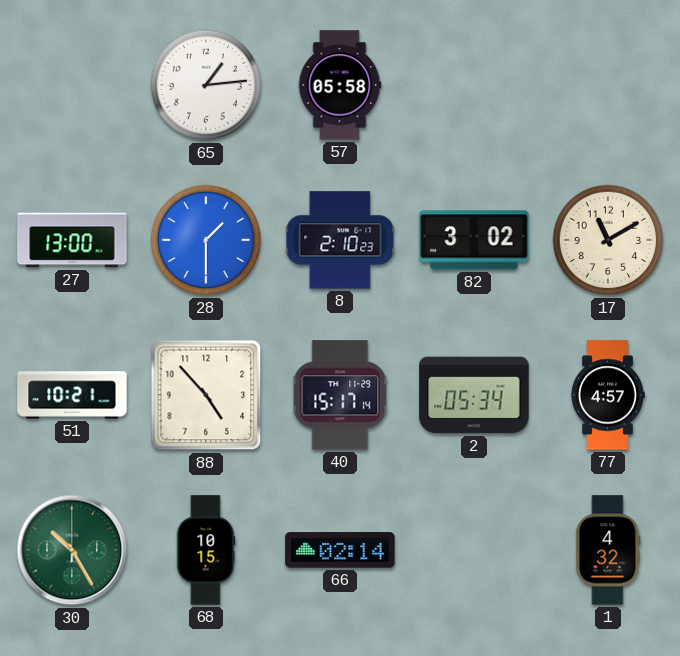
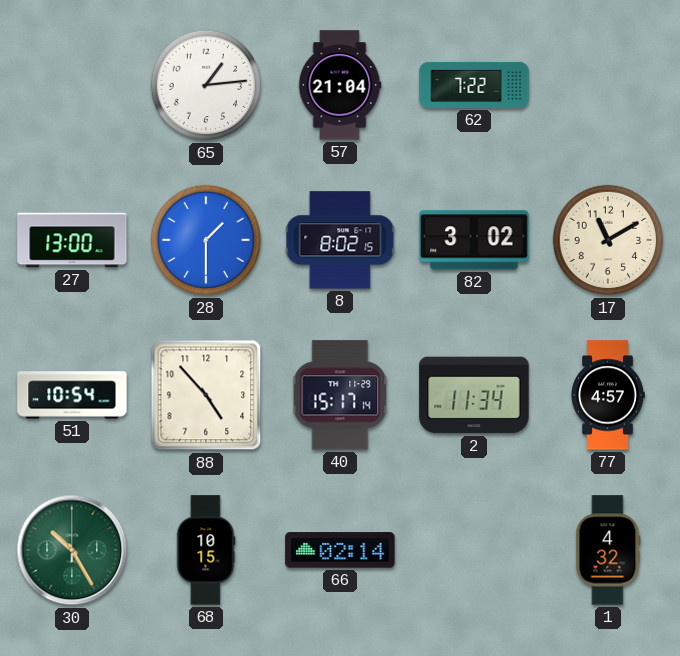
57: 05:58 -> 21:04 (340, 85)
62: none -> 7:22 (474, 85)
8: 2:10 -> 8:02 (340, 240)
51: 10:21 -> 10:54 (72, 395)
2: 05:34 -> 11:34 (474, 395)
